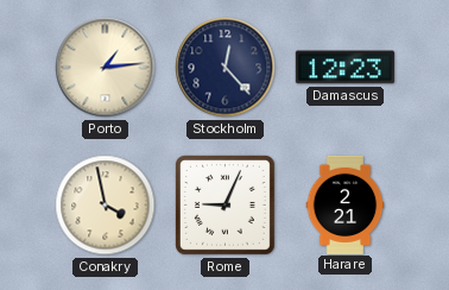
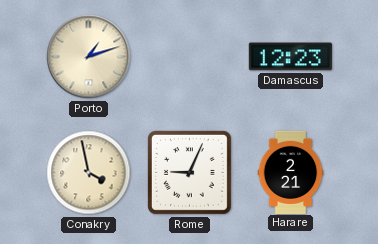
Porto: 1:14 -> 1:12 (89, 57)
Stockholm: 12:23 -> none (226, 68)
